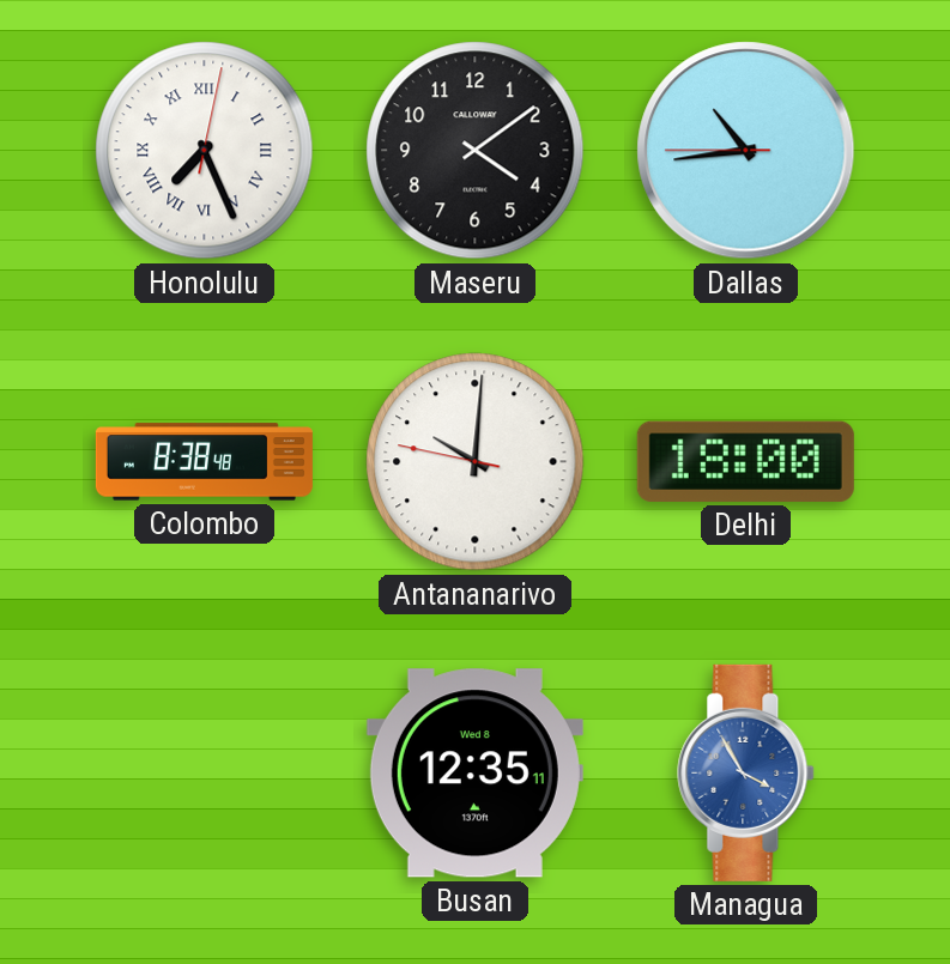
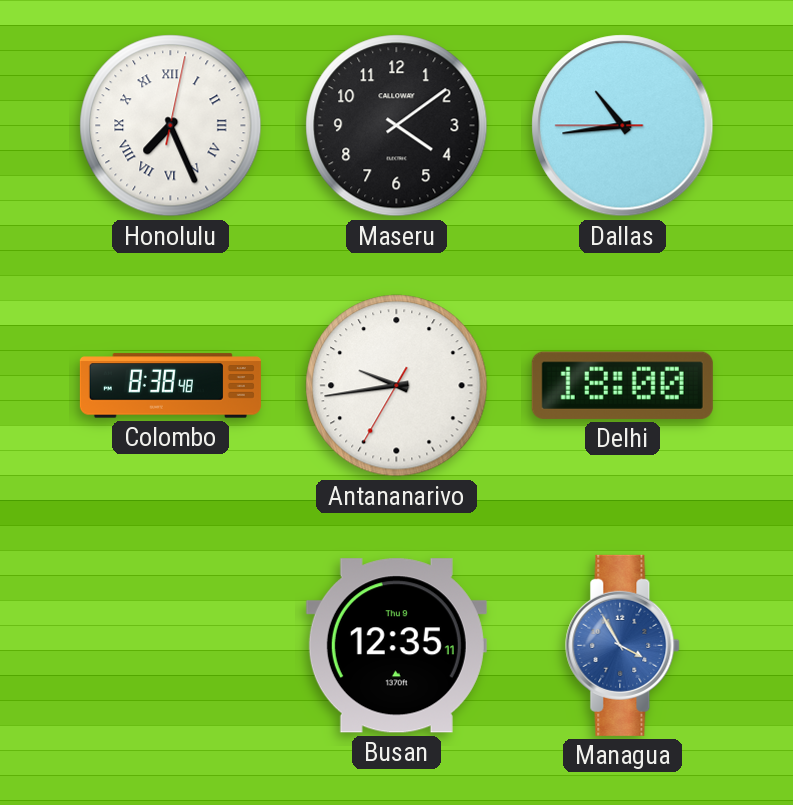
Antananarivo: 10:00 -> 9:43 (397, 386)
Busan date: Wed 8 -> Thu 9 (396, 646)
